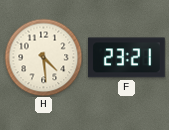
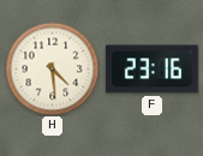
F: 23:21 -> 23:16 (151, 70)
